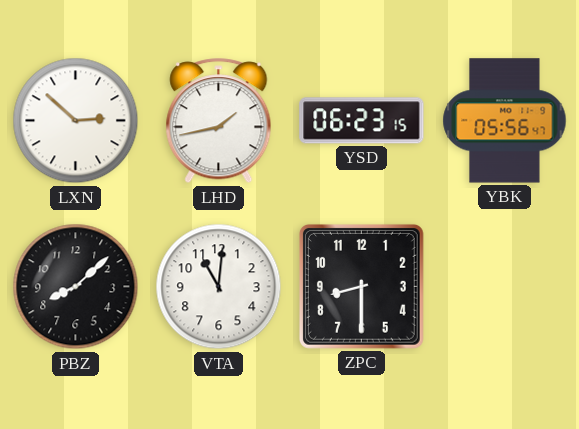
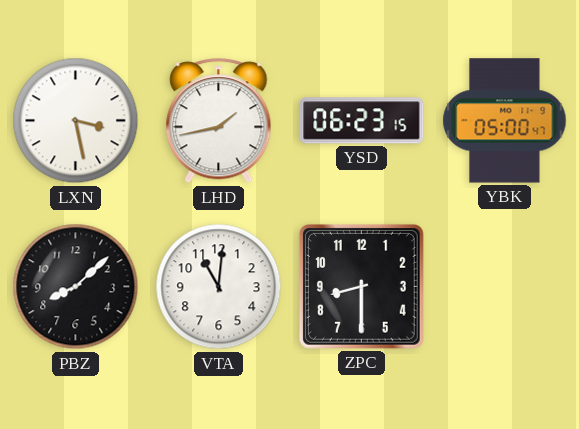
LXN: 2:52 -> 3:28 (76, 121)
YBK: 05:56 -> 05:00 (505, 121)
